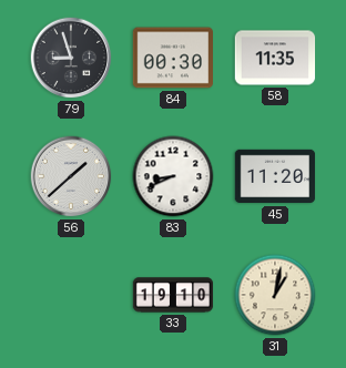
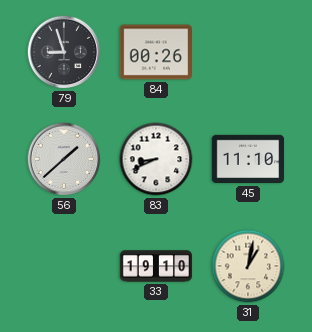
84: 00:30 -> 00:26 (155, 52)
58: 11:35 -> none (275, 58)
45: 11:20 -> 11:10 (248, 159)
